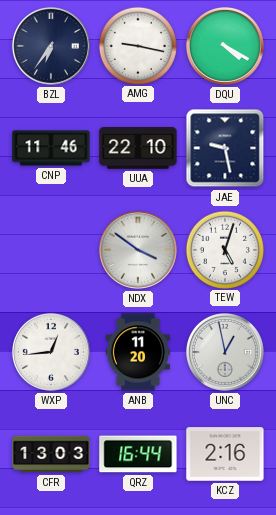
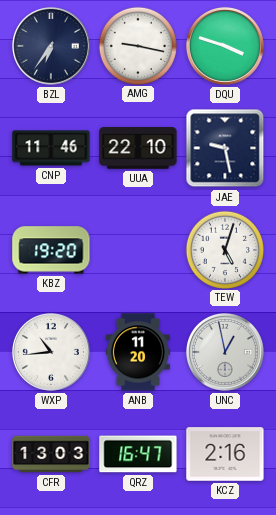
DQU: 4:20 -> 3:48 (225, 46)
KBZ: none -> 19:20 (51, 250)
NDX: 3:51 -> none (138, 250)
WXP: 12:44 -> 10:44 (51, 352)
QRZ: 16:44 -> 16:47 (138, 454)
